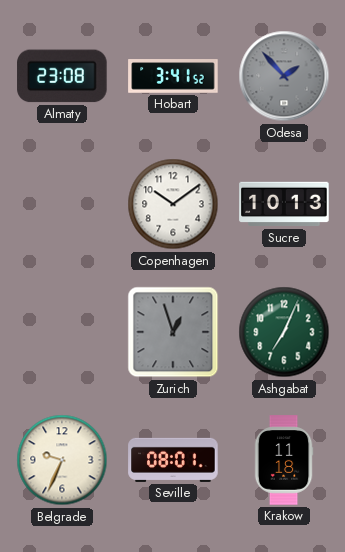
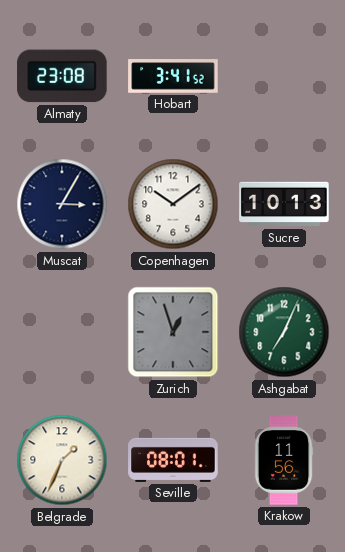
Odesa: 1:53 -> none (284, 76)
Muscat: none -> 3:05 (62, 204)
Belgrade: 9:34 -> 1:34 (62, 460)
Krakow: 11:18 -> 11:56 (284, 460)
